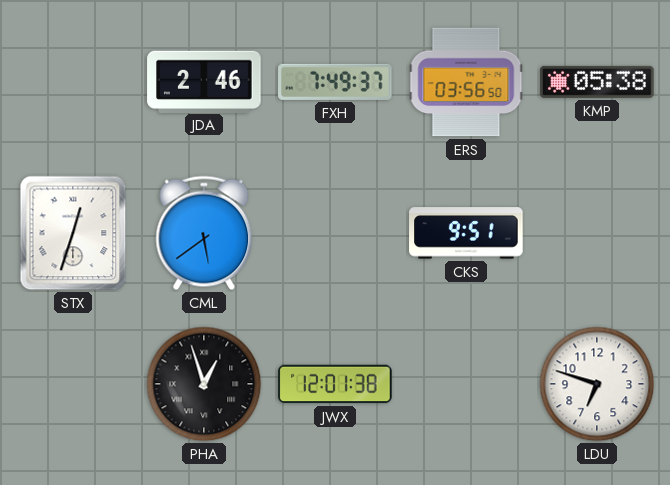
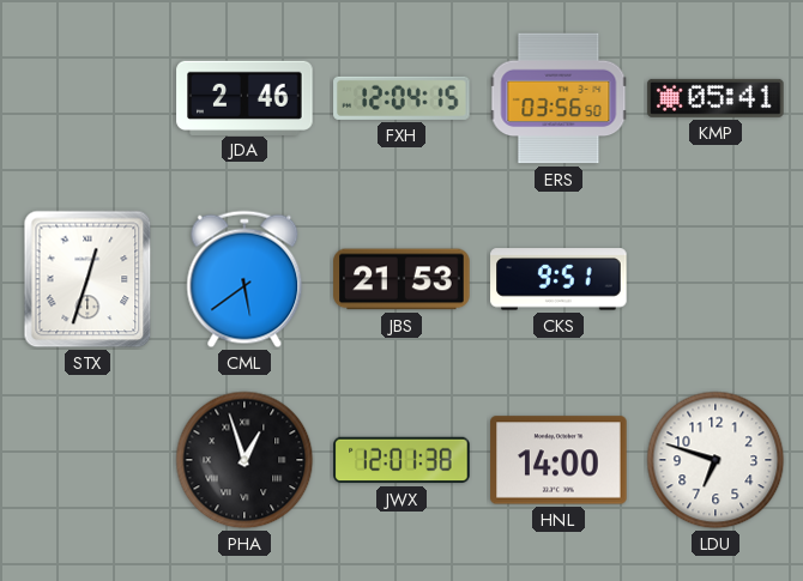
FXH: 7:49 -> 12:04 (402, 98)
KMP: 05:38 -> 05:41 (716, 98)
JBS: none -> 21:53 (402, 279)
HNL: none -> 14:00 (559, 460)
